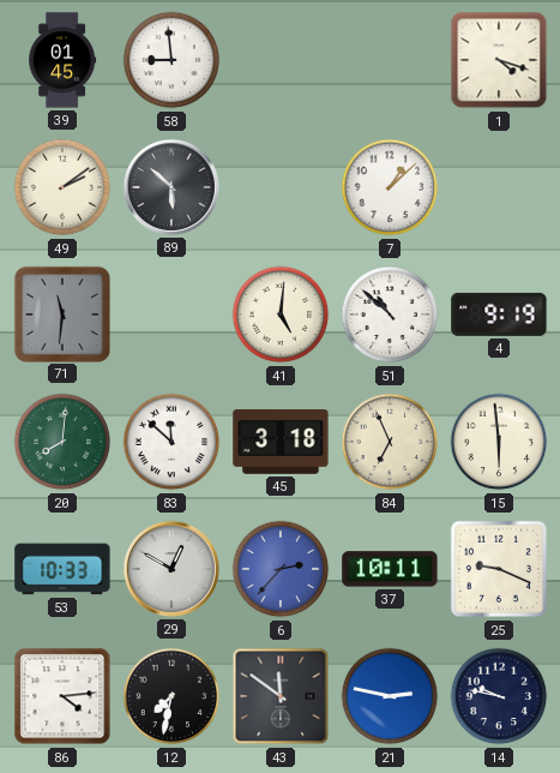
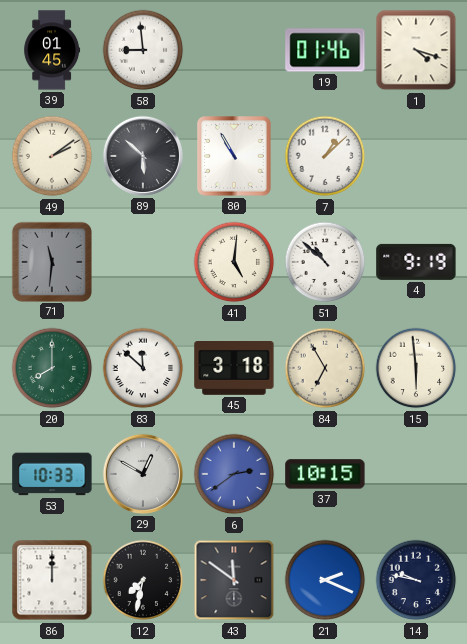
19: none -> 01:46 (325, 50)
80: none -> 10:55 (234, 156)
20: 8:01 -> 8:00 (52, 368)
84: 6:56 -> 6:55 (325, 368)
6: 2:37 -> 2:39 (234, 474)
37: 10:11 -> 10:15 (325, 474)
25: 9:19 -> none (499, 569)
86: 4:14 -> 12:00 (52, 580)
21: 2:47 -> 2:19 (325, 580)
